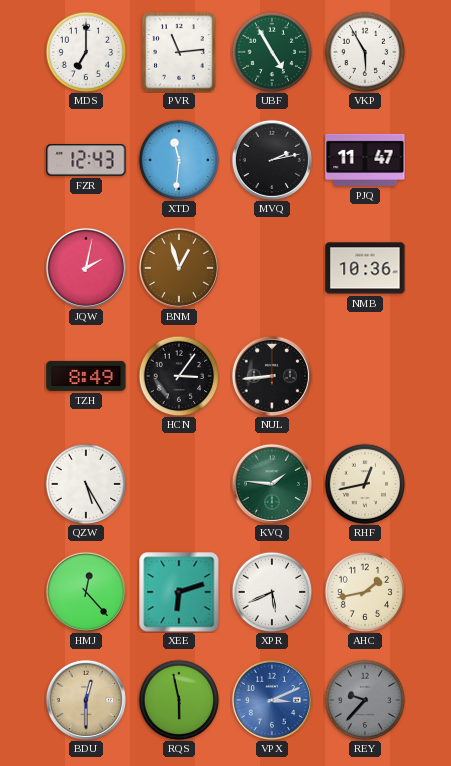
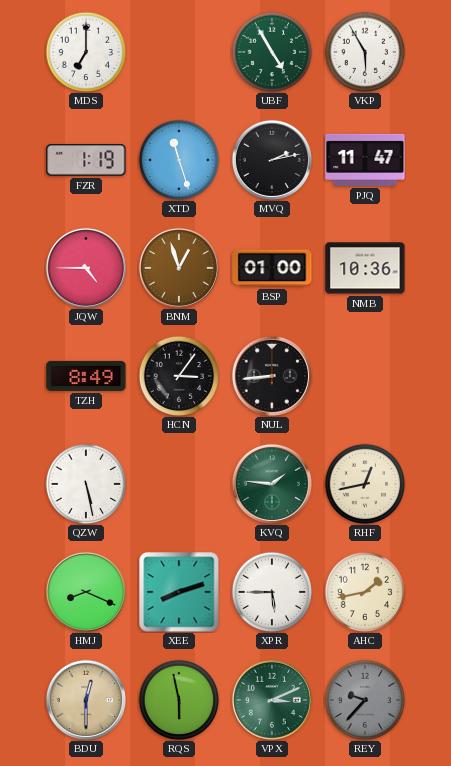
PVR: 11:14 -> none (179, 52)
FZR: 12:43 -> 1:19 (86, 160)
XTD: 11:31 -> 11:27 (179, 160)
JQW: 2:02 -> 4:45 (86, 268)
BSP: none -> 01:00 (272, 268)
QZW: 5:25 -> 5:28 (86, 484)
HMJ: 12:23 -> 8:19 (86, 592)
XEE: 6:12 -> 8:12 (179, 592)
XPR: 5:41 -> 5:45 (272, 592)
VPX dial: blue -> green (272, 700)
